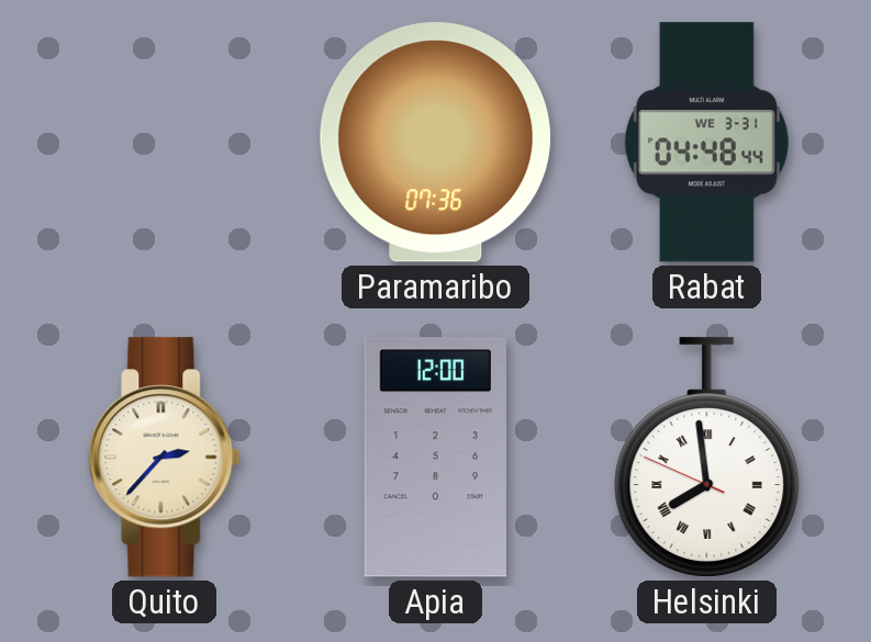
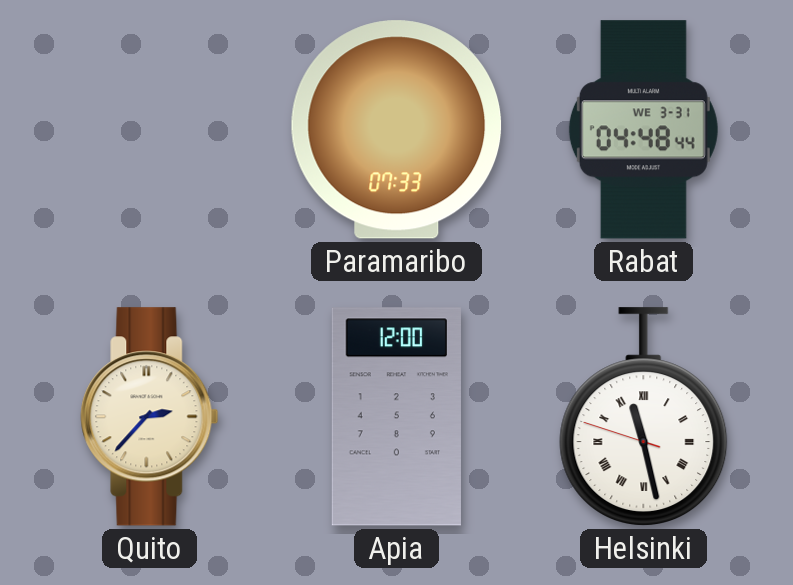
Paramaribo: 07:36 -> 07:33 (397, 130)
Helsinki: 7:58 -> 11:27 (644, 417)
